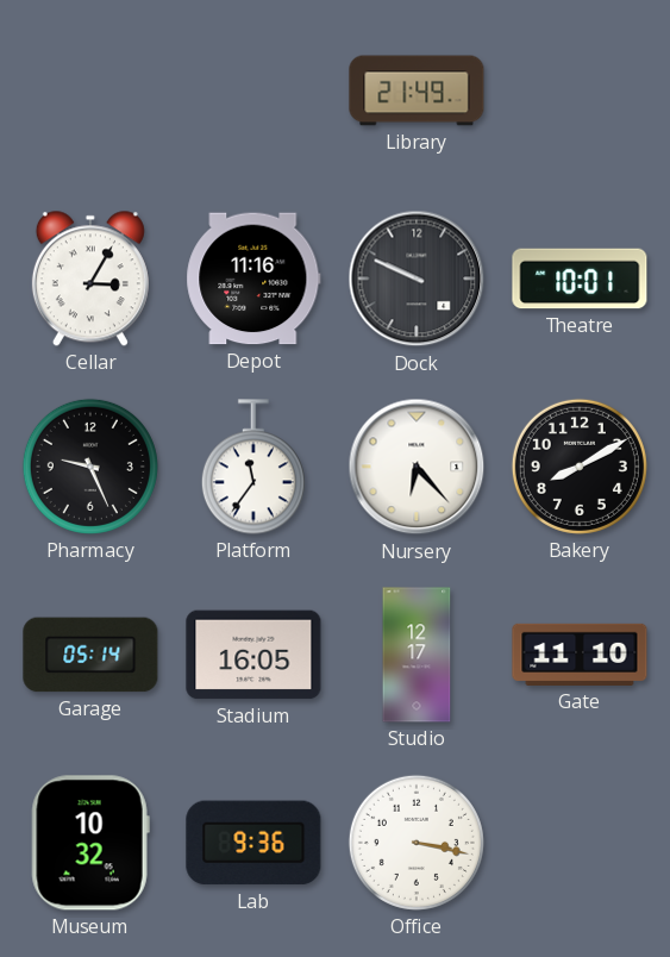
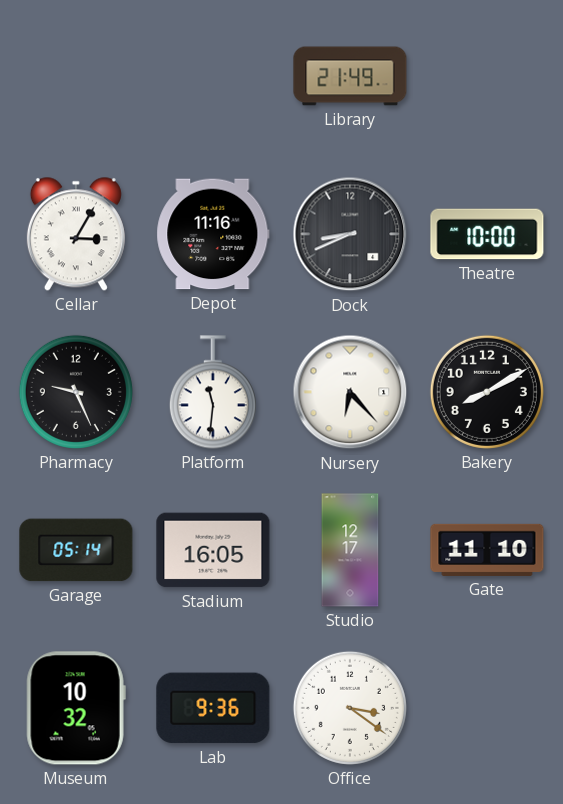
Dock: 9:49 -> 8:41 (350, 234)
Theatre: 10:01 -> 10:00 (487, 234)
Platform: 11:36 -> 11:31 (213, 392)
Office: 3:17 -> 3:21 (350, 708)
